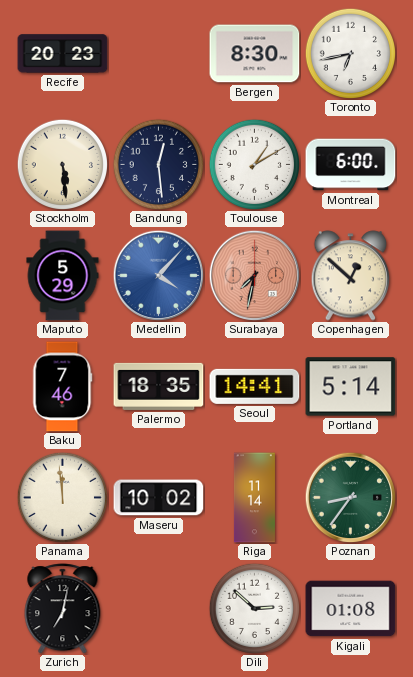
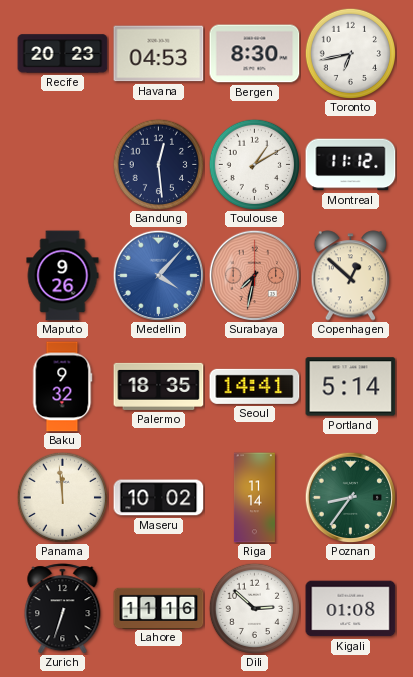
Havana: none -> 04:53 (159, 54)
Stockholm: 5:29 -> none (62, 164)
Montreal: 6:00 -> 11:12 (351, 165)
Maputo: 5:29 -> 9:26 (63, 276)
Baku: 7:46 -> 9:32 (63, 387)
Zurich: 7:02 -> 6:33 (63, 609)
Lahore: none -> 11:16 (159, 608)
